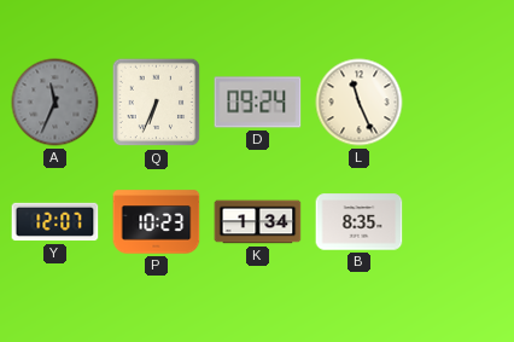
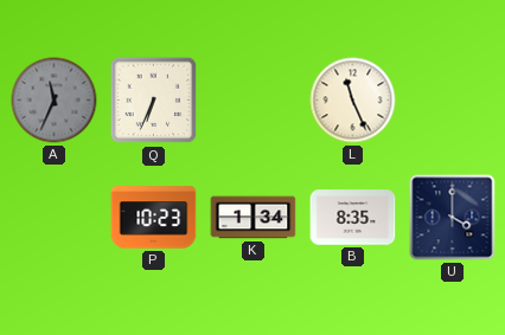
D: 09:24 -> none (258, 103)
Y: 12:07 -> none (56, 222)
U: none -> 4:00 (453, 218)
